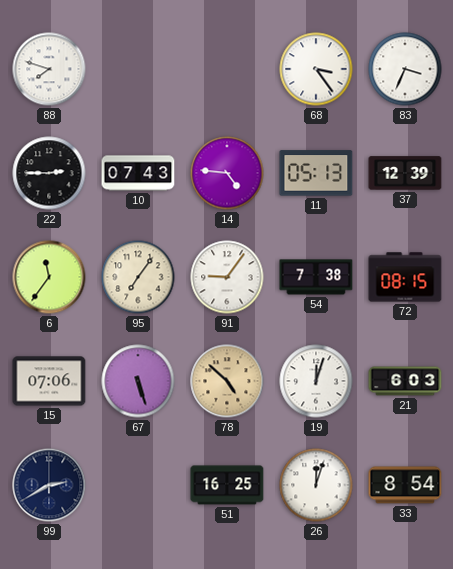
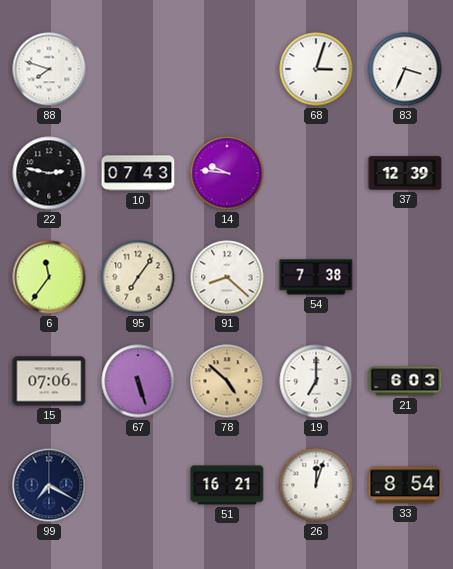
68: 3:24 -> 3:03 (316, 69)
22: 2:45 -> 2:47 (49, 173)
14: 4:46 -> 9:46 (227, 173)
11: 05:13 -> none (316, 173)
91: 9:06 -> 8:22 (227, 277)
72: 08:15 -> none (405, 277)
19: 12:03 -> 7:00 (316, 381)
99: 2:40 -> 7:20 (49, 485)
51: 16:25 -> 16:21 (227, 485)
